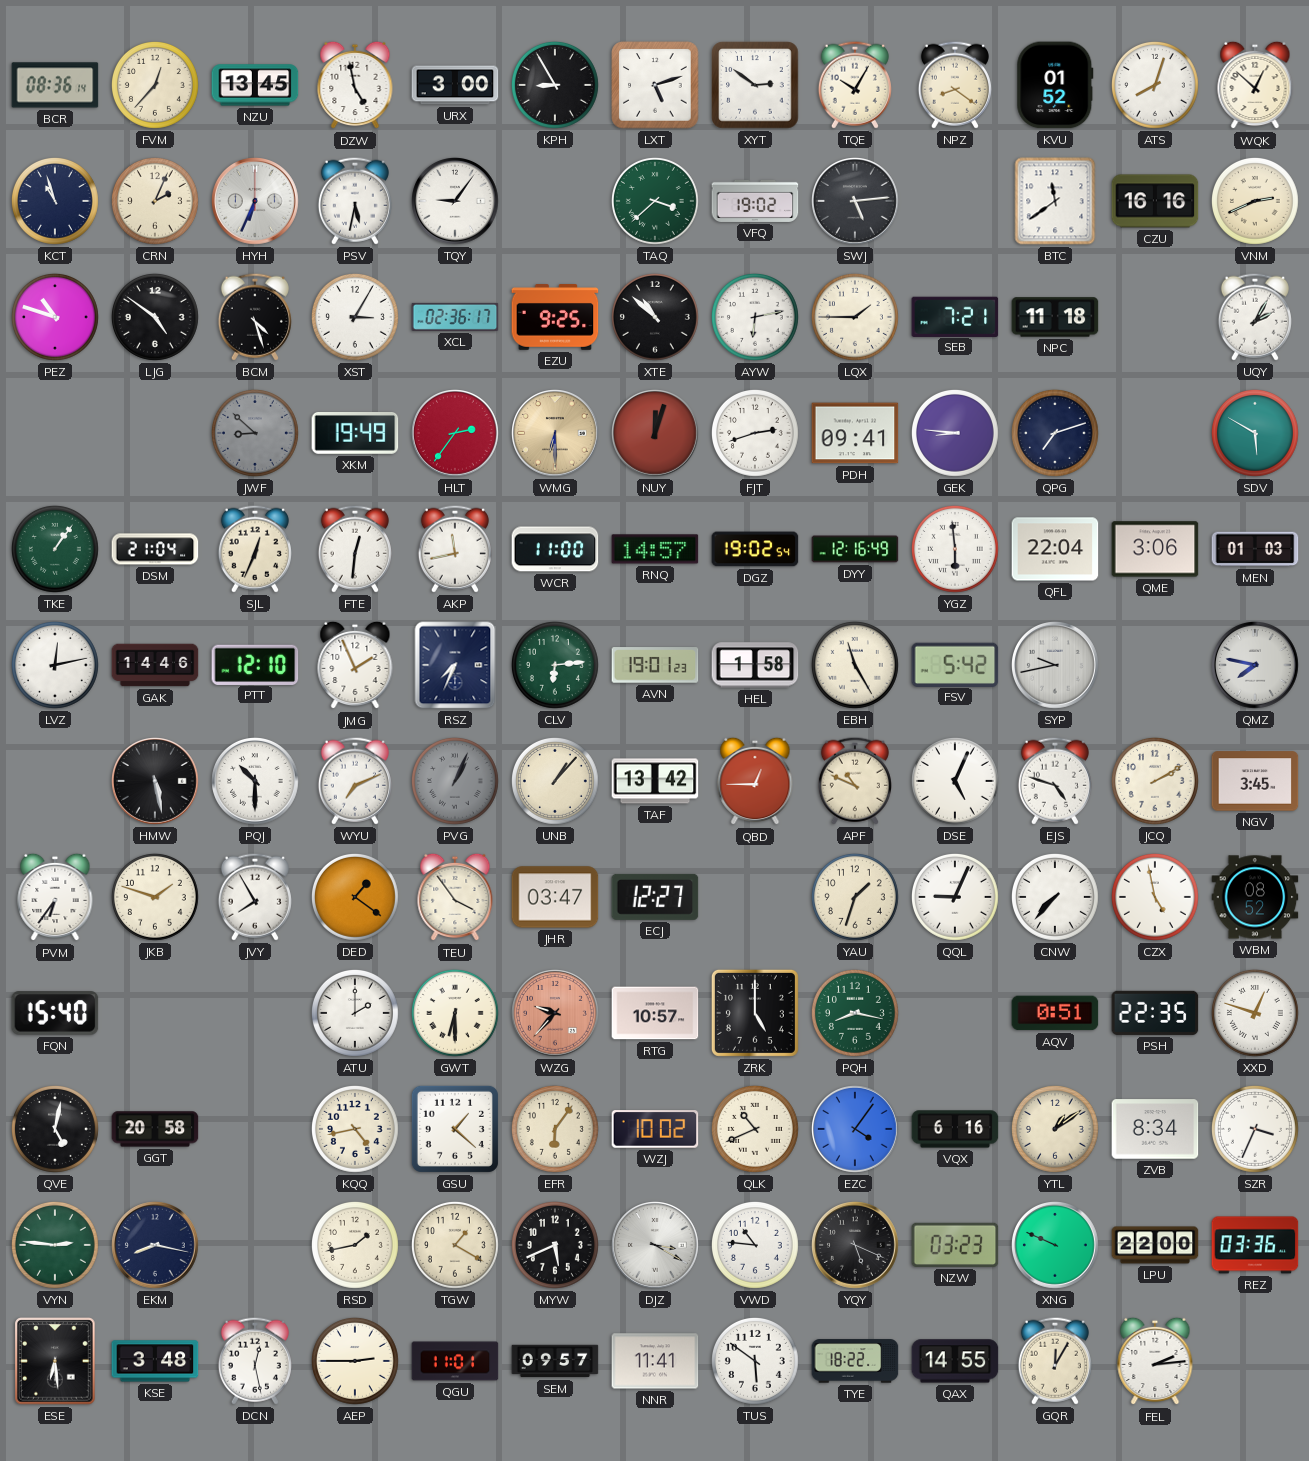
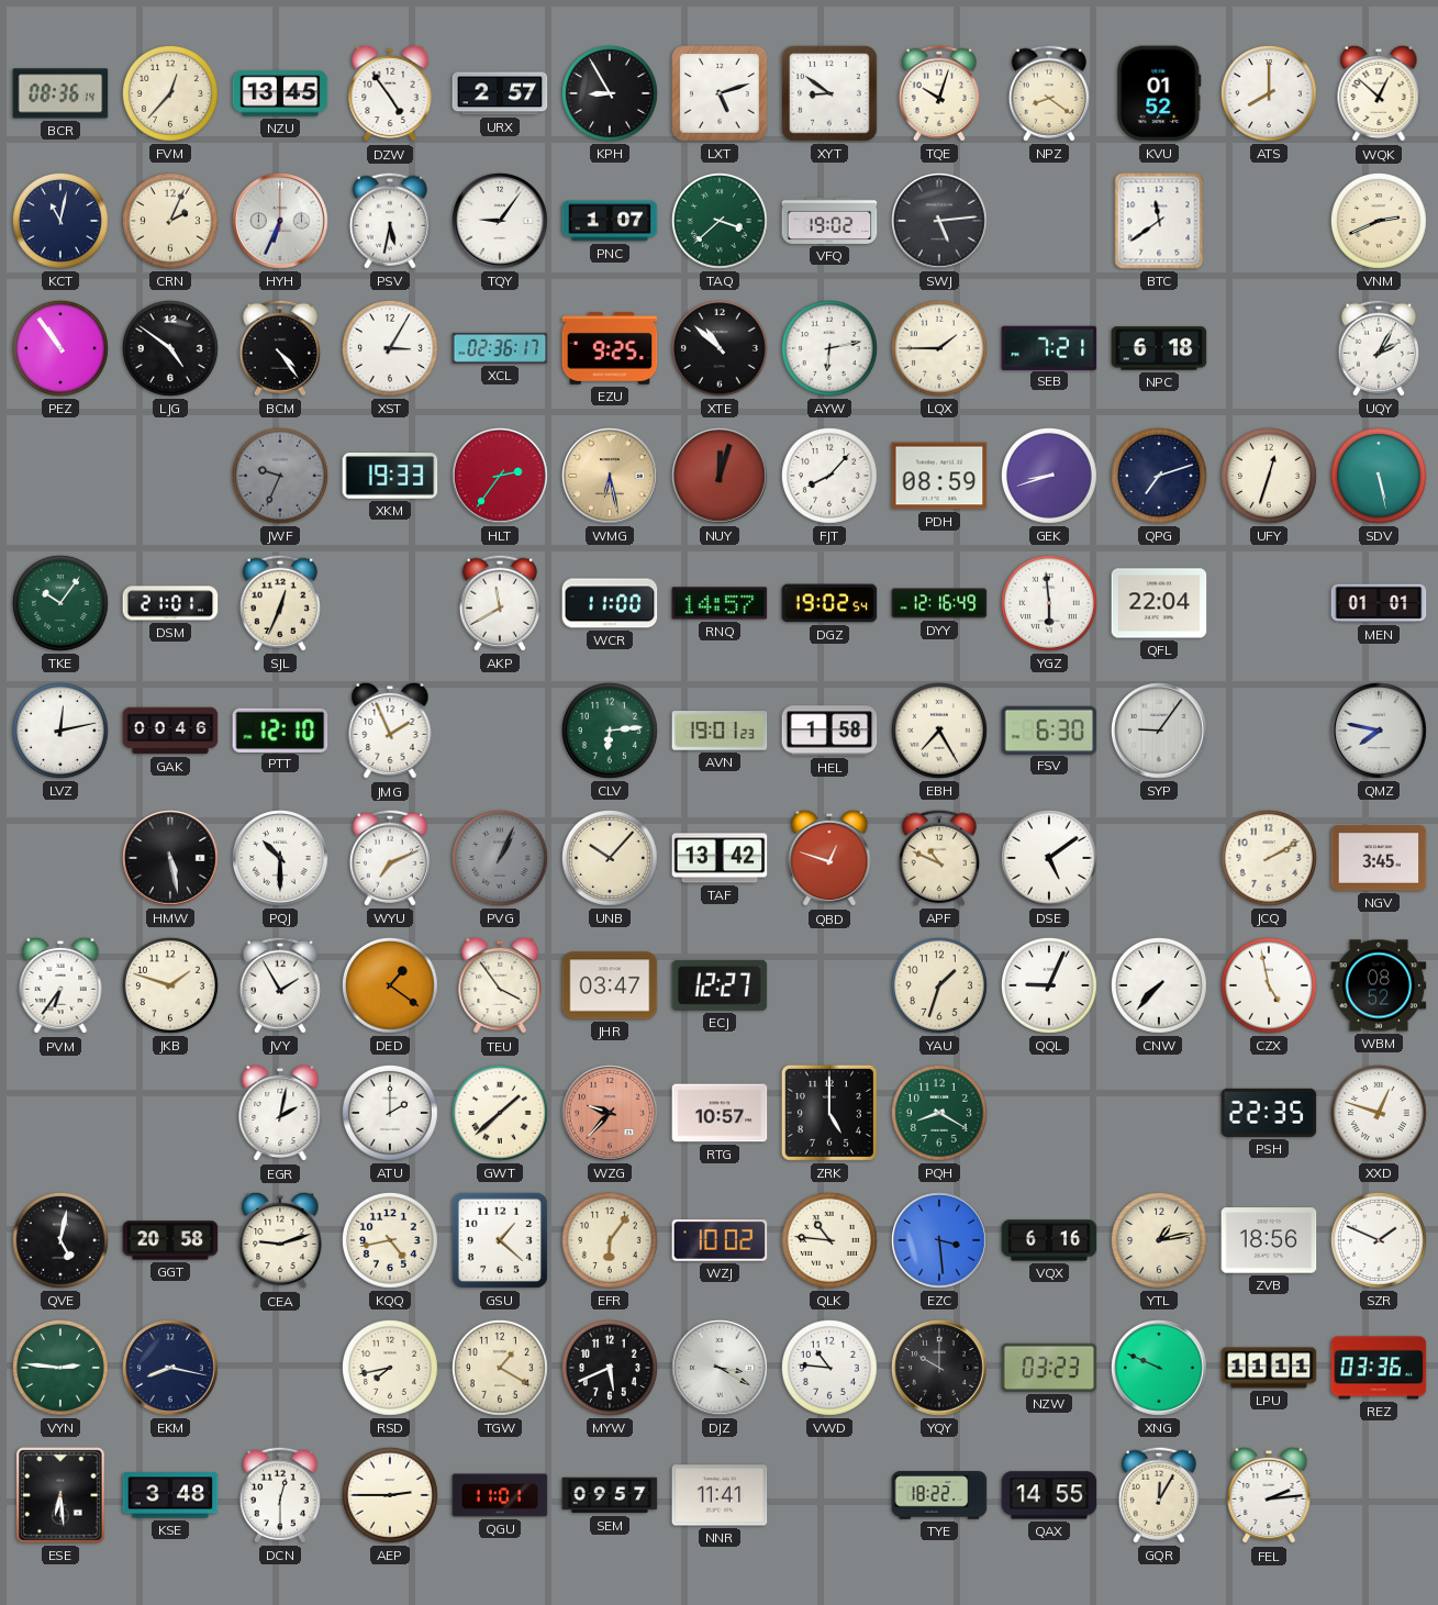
DZW: 4:58 -> 4:54 (390, 93)
URX: 3:00 -> 2:57 (500, 93)
XYT: 2:51 -> 8:51 (829, 93)
TQE: 10:05 -> 10:03 (939, 93)
ATS: 8:03 -> 8:00 (1269, 93)
KCT: 10:57 -> 11:02 (60, 221)
PNC: none -> 1:07 (610, 221)
CZU: 16:16 -> none (1155, 201)
PEZ: 10:48 -> 10:54 (60, 348)
BCM: 4:27 -> 4:24 (280, 348)
NPC: 11:18 -> 6:18 (1159, 348)
JWF: 8:52 -> 9:34 (280, 476)
XKM: 19:49 -> 19:33 (390, 477)
WMG: 6:30 -> 6:28 (611, 477)
FJT: 2:42 -> 8:07 (829, 476)
PDH: 09:41 -> 08:59 (939, 476)
GEK: 8:46 -> 8:42 (1049, 476)
UFY: none -> 12:33 (1269, 476)
SDV: 5:50 -> 5:28 (1379, 476)
TKE: 1:06 -> 10:06 (60, 603)
DSM: 21:04 -> 21:01 (170, 603)
FTE: 12:31 -> none (355, 549)
AKP: 11:43 -> 11:40 (500, 603)
QME: 3:06 -> none (1155, 549)
MEN: 01:03 -> 01:01 (1379, 603)
GAK: 14:46 -> 00:46 (170, 731)
RSZ: 7:34 -> none (455, 665)
EBH: 11:25 -> 7:25 (939, 731)
FSV: 5:42 -> 6:30 (1049, 729)
SYP: 9:43 -> 9:06 (1160, 732)
UNB: 1:07 -> 10:07 (610, 858)
QBD: 12:45 -> 12:48 (829, 858)
DSE: 5:04 -> 5:09 (1049, 858)
EJS: 4:48 -> none (1055, 781)
JVY: 7:55 -> 1:55 (280, 985)
FQN: 15:40 -> none (55, 1013)
EGR: none -> 2:02 (280, 1113)
GWT: 6:30 -> 1:38 (500, 1113)
PQH: 8:17 -> 8:20 (939, 1113)
AQV: 0:51 -> none (1055, 1013)
CEA: none -> 9:12 (280, 1240)
QLK: 10:41 -> 10:46 (829, 1240)
EZC: 4:06 -> 3:29 (940, 1241)
YTL: 1:09 -> 1:13 (1159, 1240)
ZVB: 8:34 -> 18:56 (1269, 1240)
SZR: 3:34 -> 1:49 (1379, 1240)
RSD: 1:43 -> 7:43 (390, 1368)
YQY: 5:19 -> 10:00 (940, 1369)
LPU: 22:00 -> 11:11 (1269, 1368)
DCN: 12:28 -> 12:30 (280, 1495)
TUS: 5:51 -> none (755, 1361)
